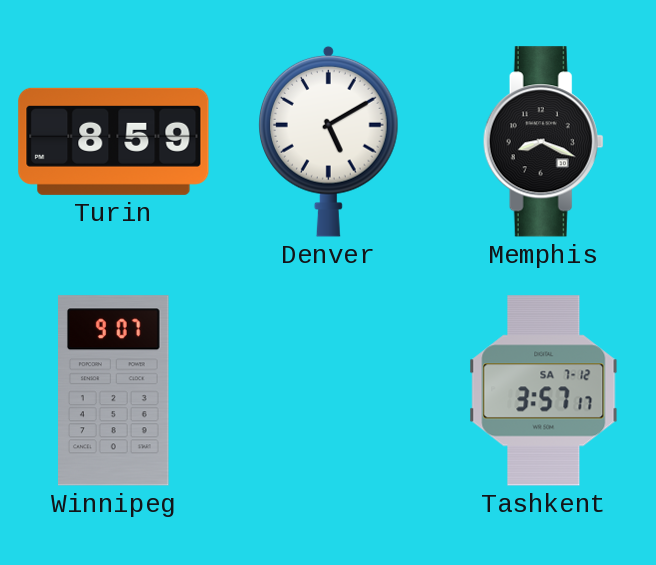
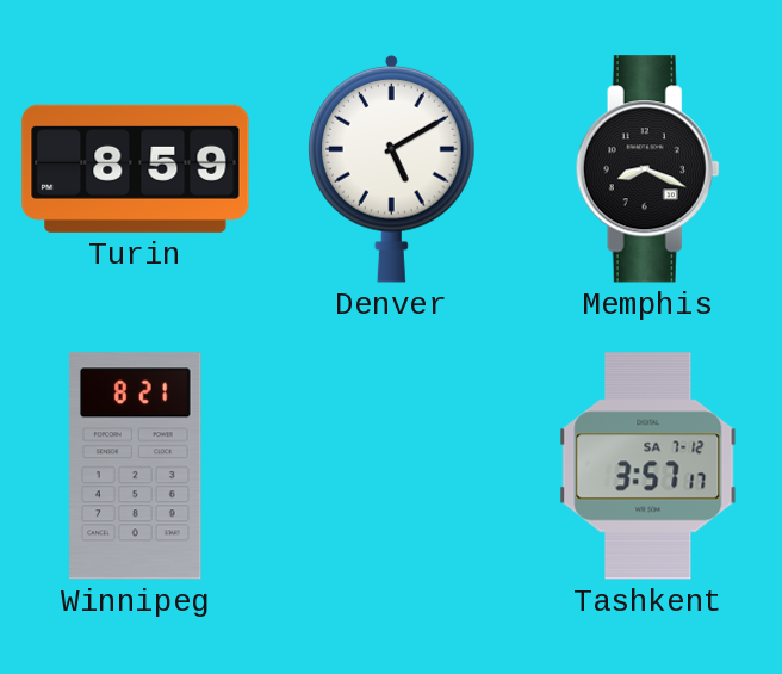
Winnipeg: 9:07 -> 8:21 (136, 466)
